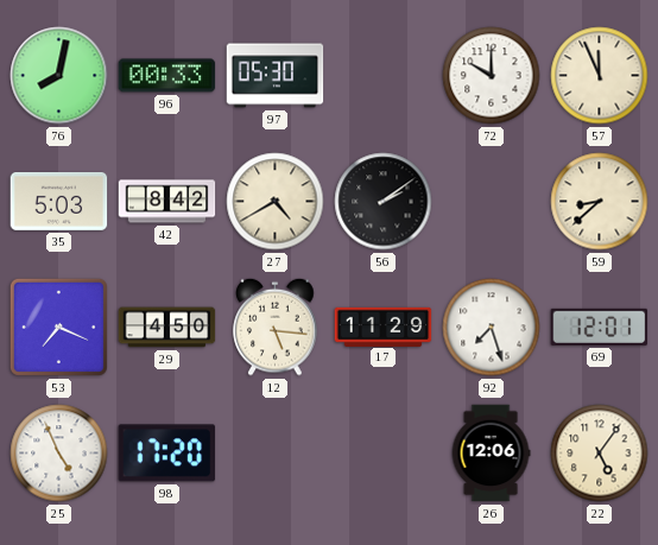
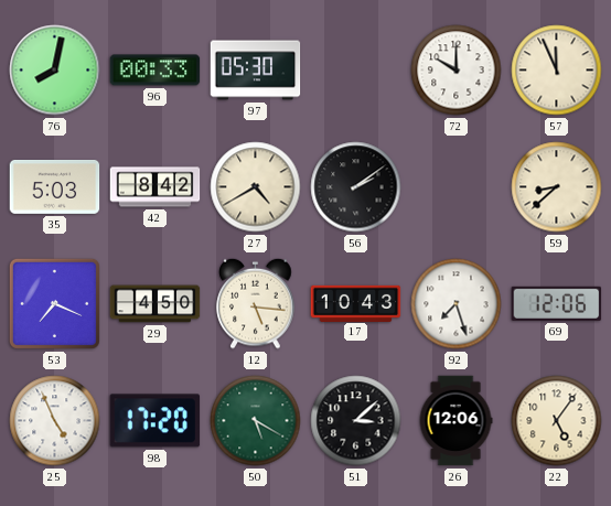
17: 11:29 -> 10:43 (356, 303)
69: 12:01 -> 12:06 (557, 303)
50: none -> 5:20 (256, 421)
51: none -> 3:08 (356, 421)
